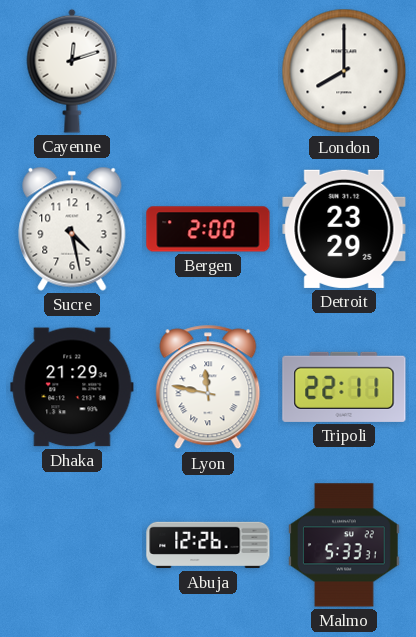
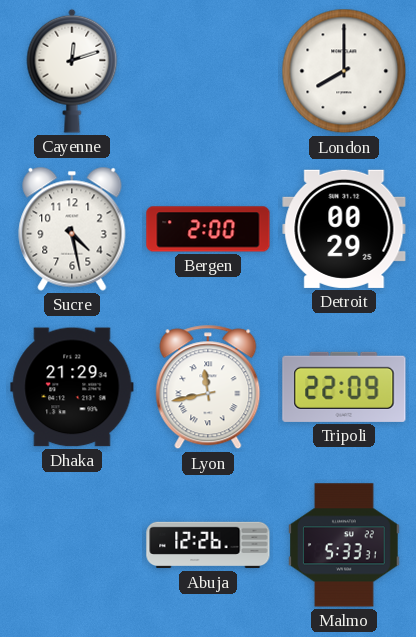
Detroit: 23:29 -> 00:29 (344, 229)
Lyon: 11:47 -> 11:43 (208, 387)
Tripoli: 22:11 -> 22:09 (344, 387)
